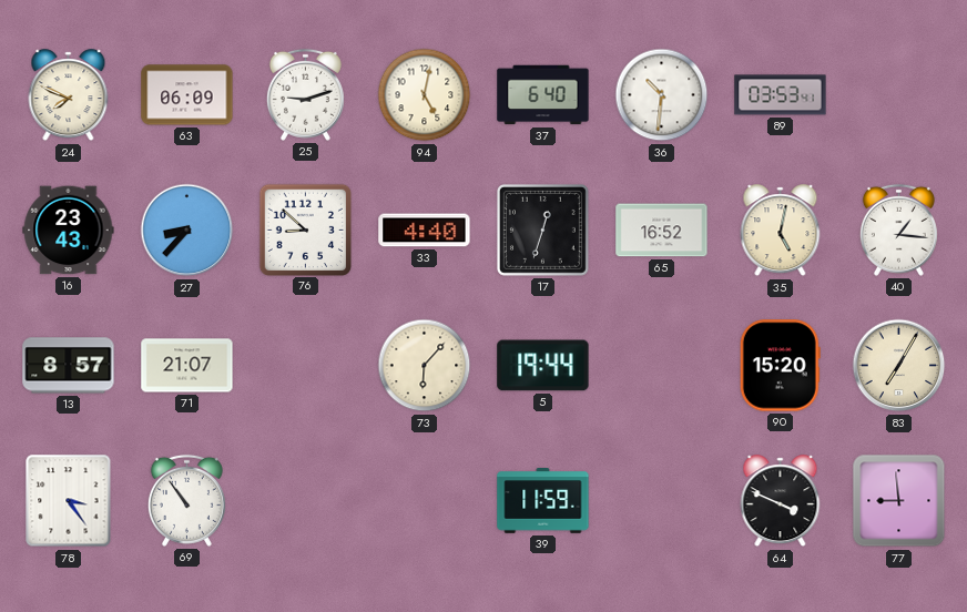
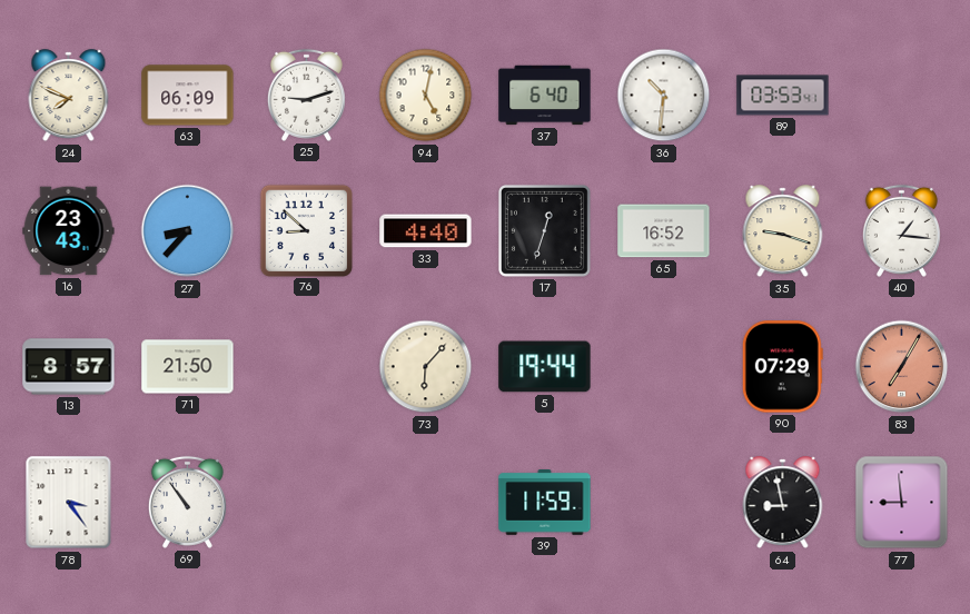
35: 5:02 -> 9:18 (783, 231)
71: 21:07 -> 21:50 (188, 367)
90: 15:20 -> 07:29 (782, 367)
83 dial: cream -> salmon (902, 367)
64: 3:49 -> 8:58 (783, 503)
